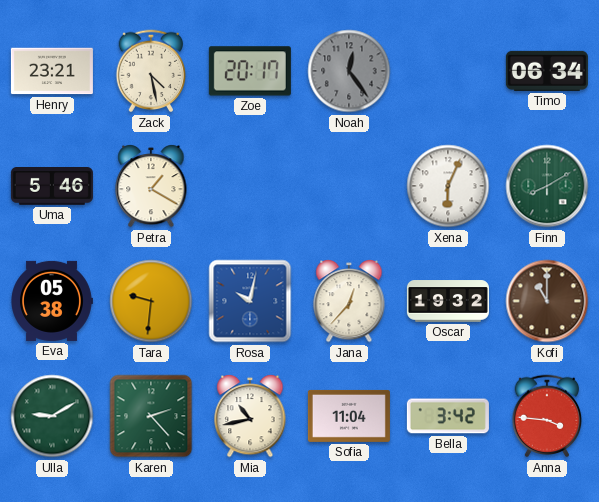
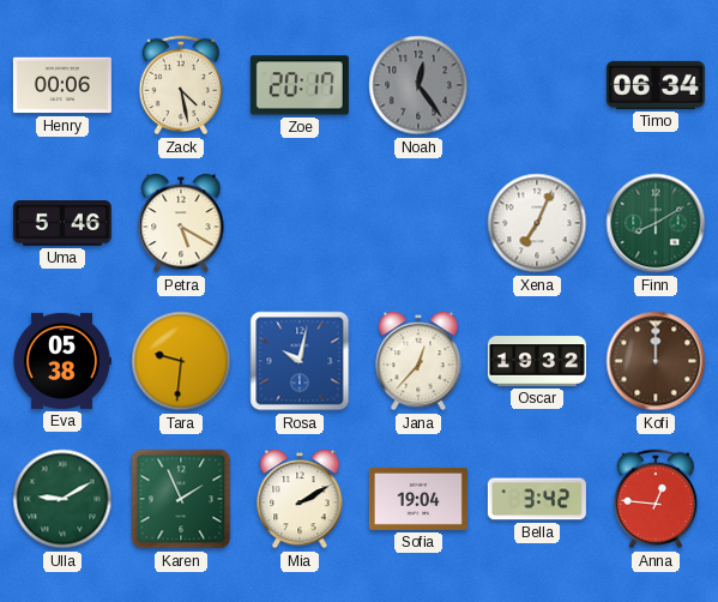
Henry: 23:21 -> 00:06 (62, 85)
Petra: 1:20 -> 5:20 (181, 224)
Xena: 6:04 -> 7:04 (537, 223)
Kofi: 11:00 -> 12:00 (656, 361)
Karen: 2:23 -> 1:56 (181, 499)
Mia: 10:43 -> 2:10 (300, 500)
Sofia: 11:04 -> 19:04 (418, 499)
Anna: 3:46 -> 12:46 (656, 499)
